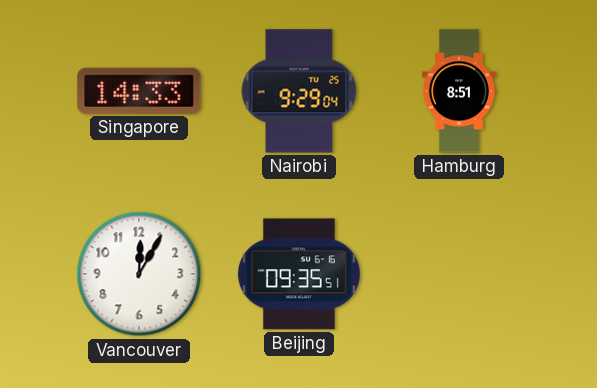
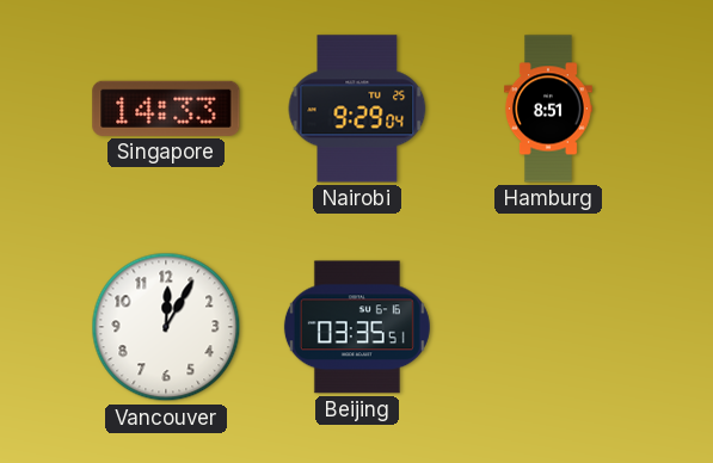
Beijing: 09:35 -> 03:35 (357, 327)
